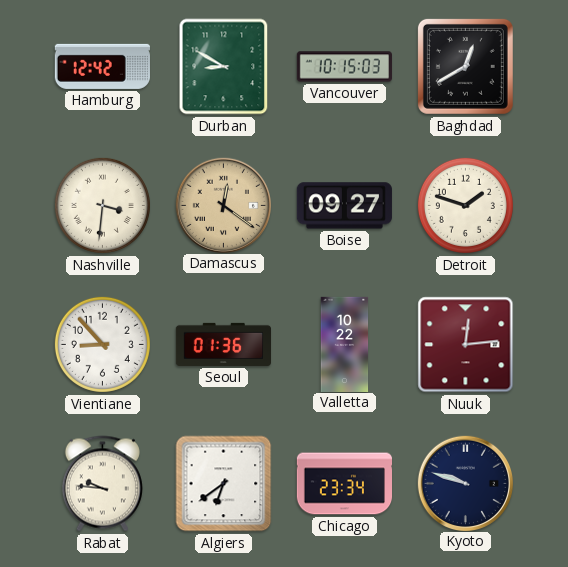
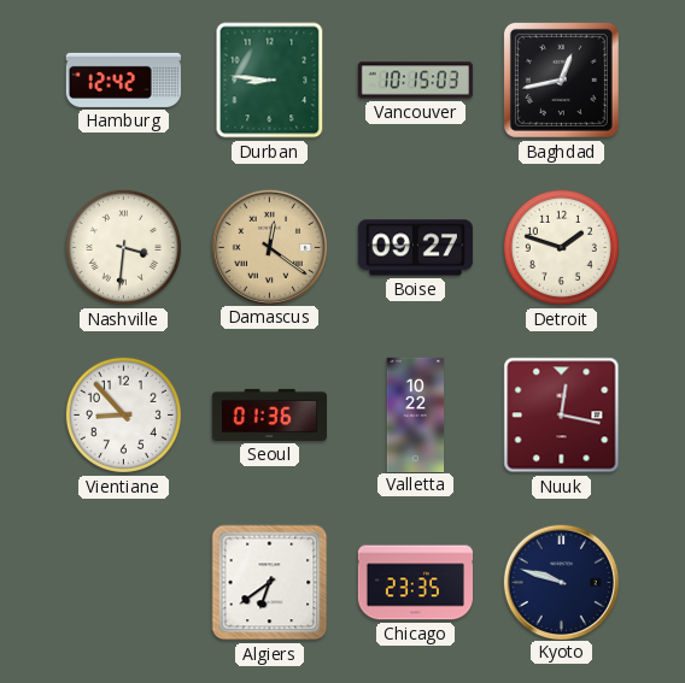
Durban: 8:50 -> 8:46 (270, 81)
Baghdad: 12:40 -> 12:43 (561, 80)
Nuuk: 12:14 -> 12:17 (562, 416)
Rabat: 9:46 -> none (102, 484)
Chicago: 23:34 -> 23:35 (415, 583)
